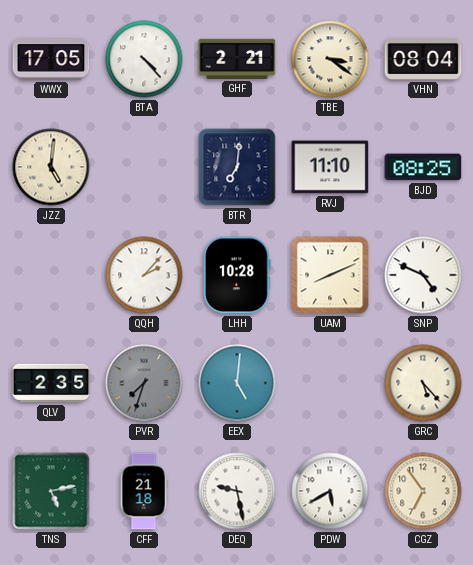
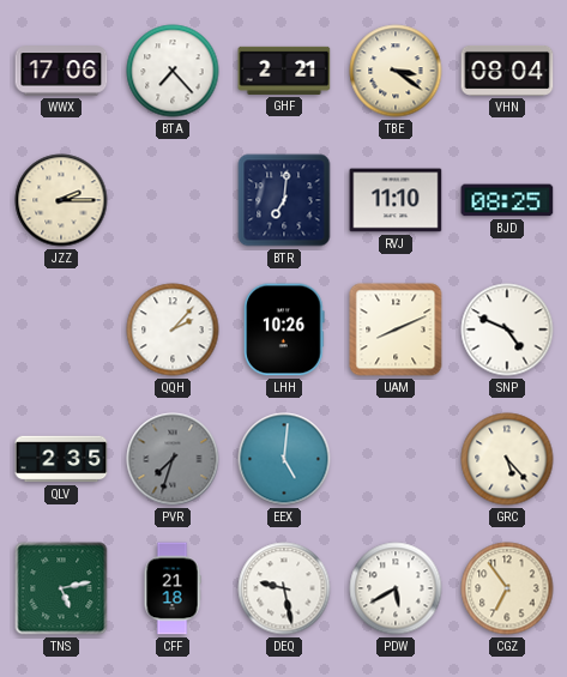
WWX: 17:05 -> 17:06 (61, 71)
BTA: 4:23 -> 7:23 (173, 71)
JZZ: 5:01 -> 2:15 (61, 200)
LHH: 10:28 -> 10:26 (284, 330)
